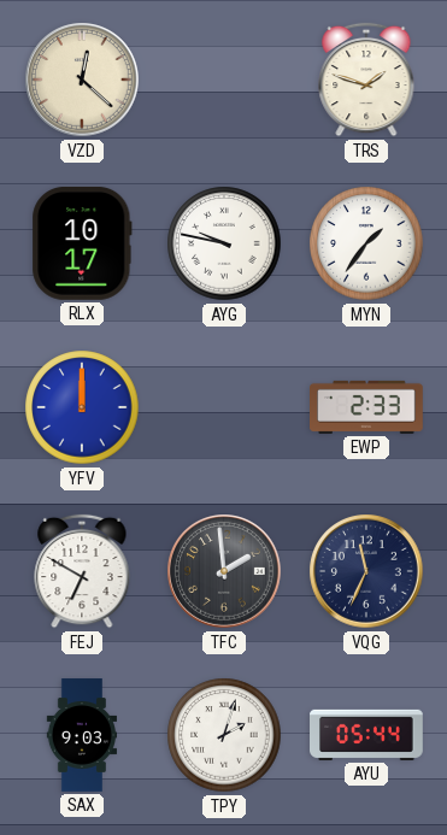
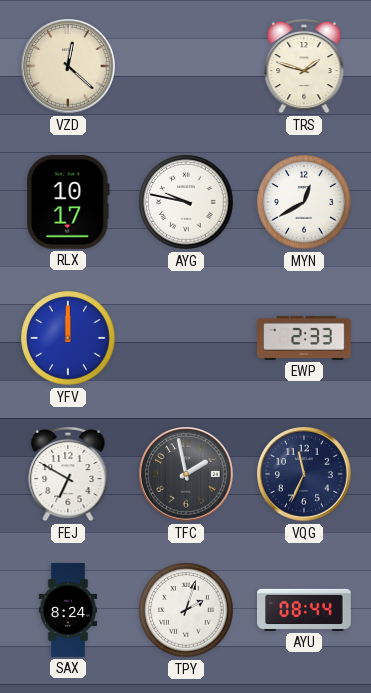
MYN: 1:36 -> 12:40 (304, 202)
TFC: 1:59 -> 1:58 (186, 474)
SAX: 9:03 -> 8:24 (67, 610)
AYU: 05:44 -> 08:44 (305, 610)
